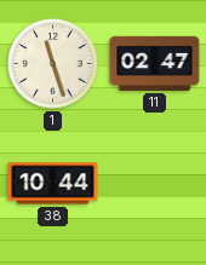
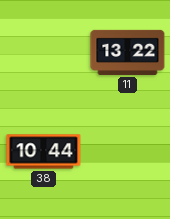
1: 11:27 -> none (53, 64)
11: 02:47 -> 13:22 (128, 52)
